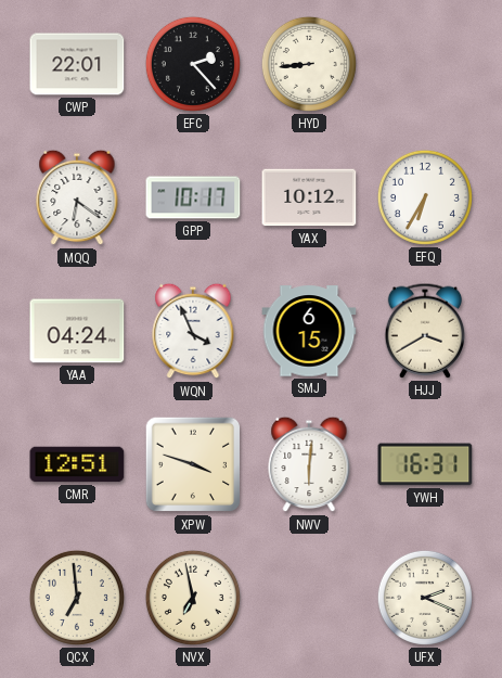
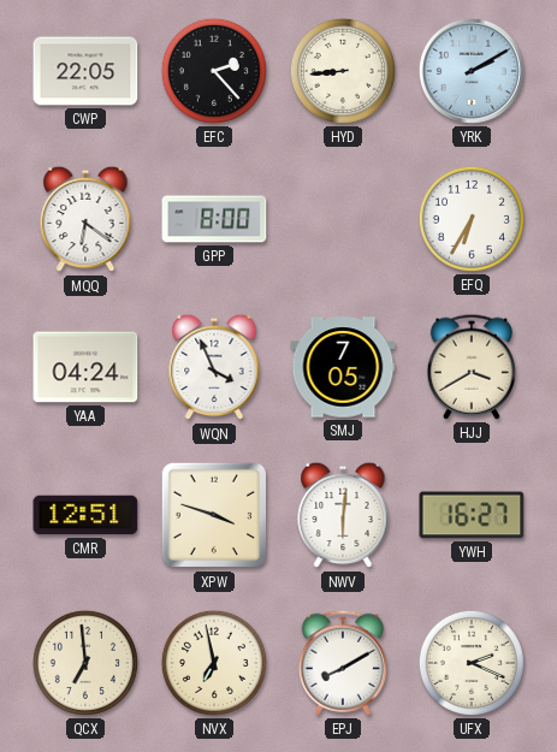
CWP: 22:01 -> 22:05 (85, 71)
YRK: none -> 2:10 (472, 71)
GPP: 10:17 -> 8:00 (214, 219)
YAX: 10:12 -> none (309, 197)
SMJ: 6:15 -> 7:05 (343, 367)
YWH: 16:31 -> 16:27 (472, 515)
EPJ: none -> 8:10 (343, 663)
